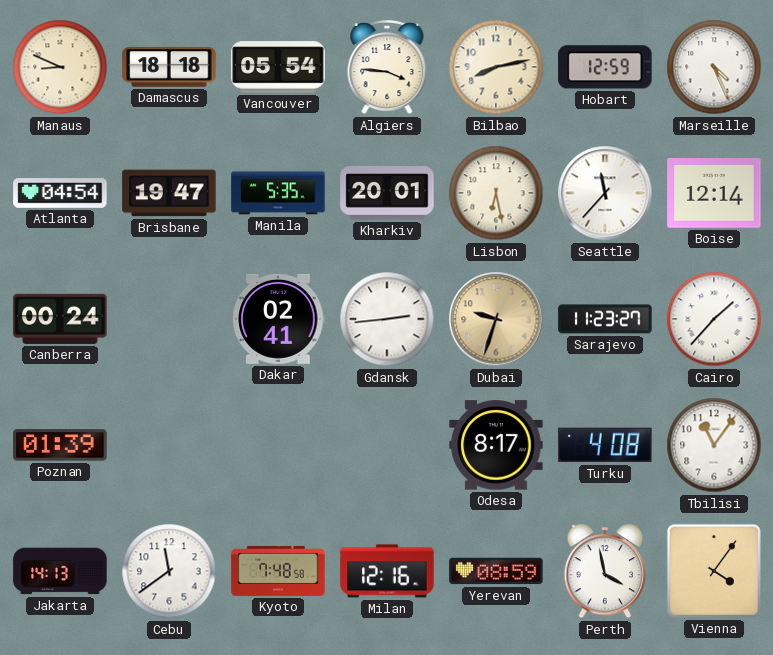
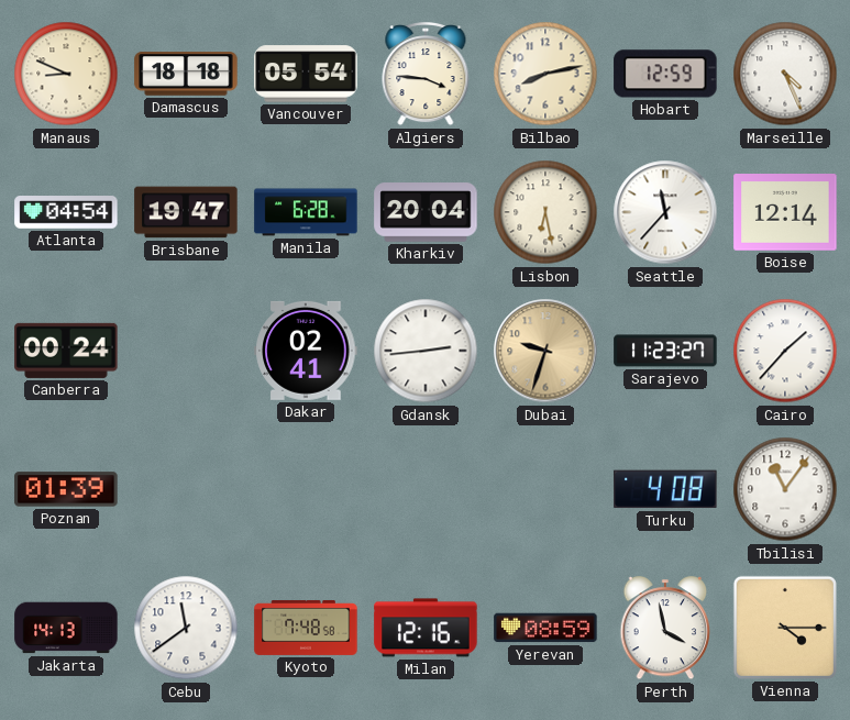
Manila: 5:35 -> 6:28 (306, 212)
Kharkiv: 20:01 -> 20:04 (426, 212)
Odesa: 8:17 -> none (496, 445)
Vienna: 4:06 -> 4:15 (785, 628)
